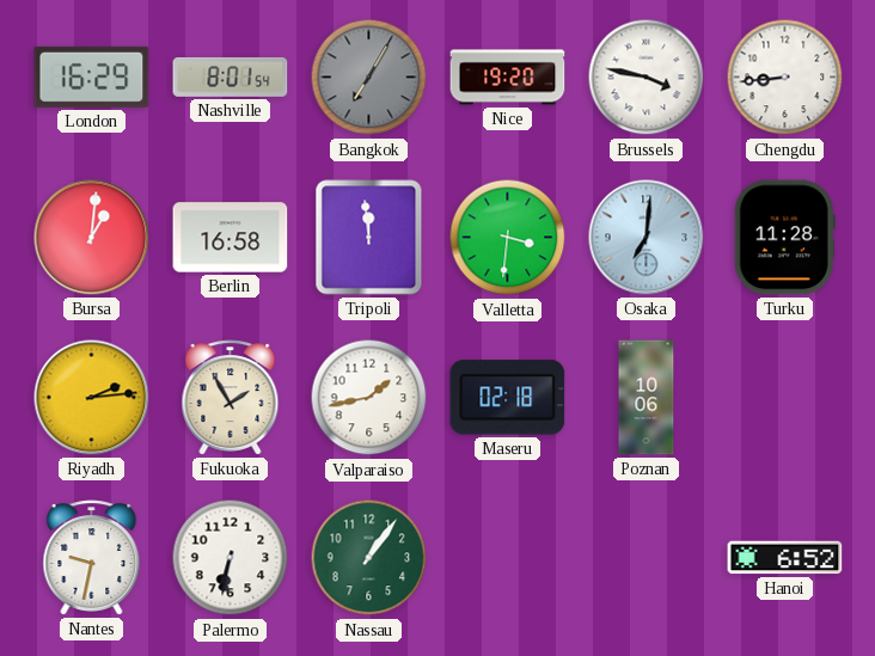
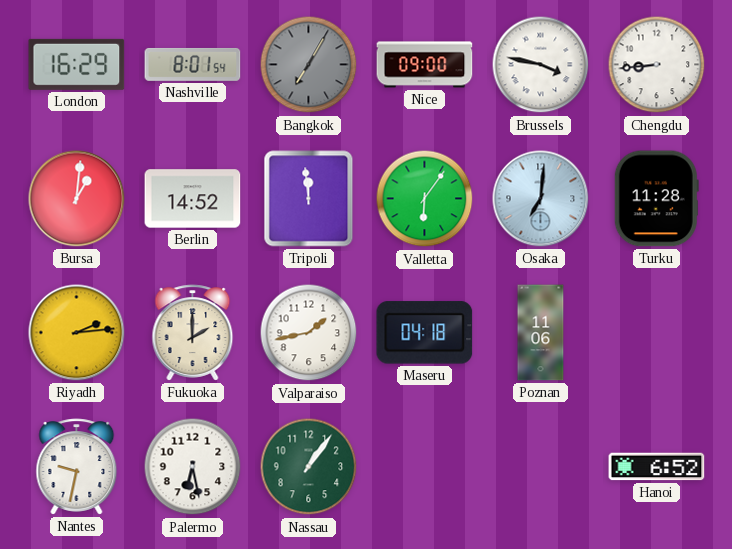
Nice: 19:20 -> 09:00 (425, 65)
Berlin: 16:58 -> 14:52 (193, 199)
Valletta: 3:31 -> 6:06 (425, 199)
Fukuoka: 1:55 -> 2:00 (193, 333)
Maseru: 02:18 -> 04:18 (425, 333)
Poznan: 10:06 -> 11:06 (541, 333)
Palermo: 6:32 -> 6:28 (193, 467)
